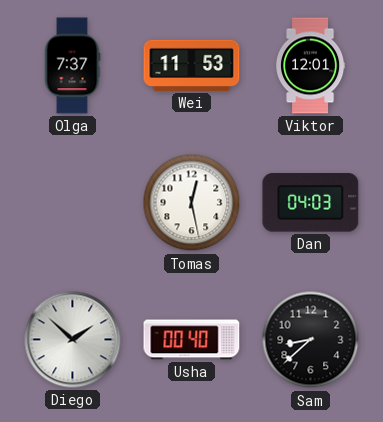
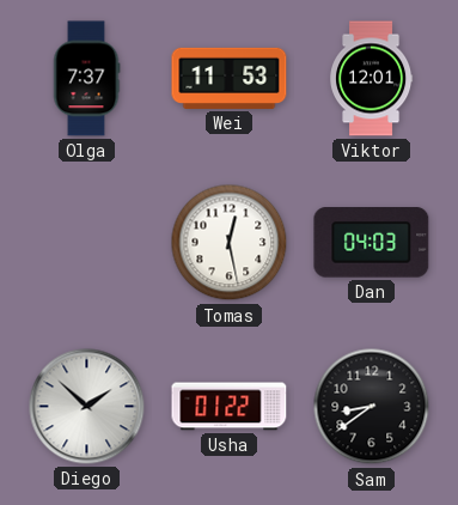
Usha: 00:40 -> 01:22 (230, 407)
Sam: 8:38 -> 8:39 (372, 407)
